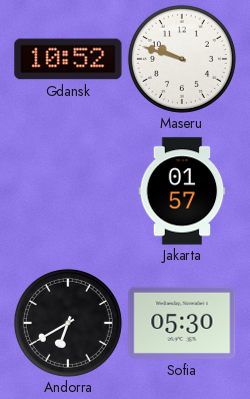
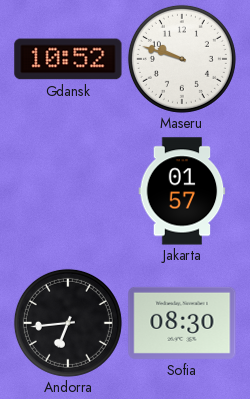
Andorra: 6:40 -> 6:44 (68, 323)
Sofia: 05:30 -> 08:30 (182, 323)
